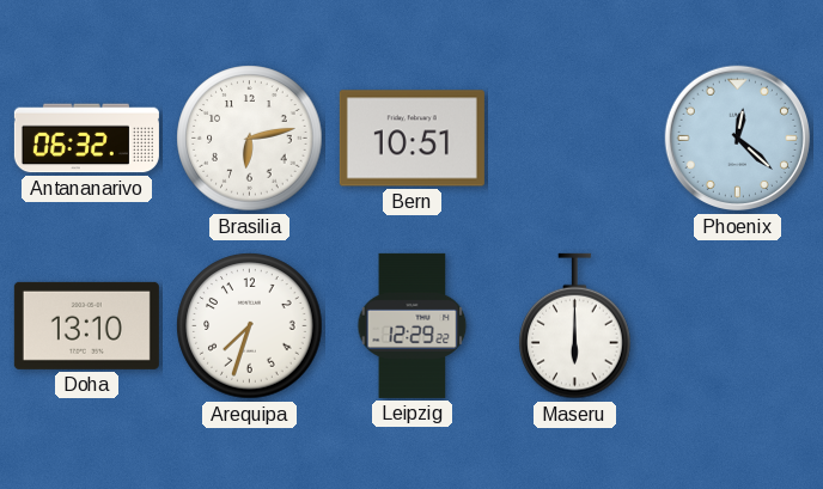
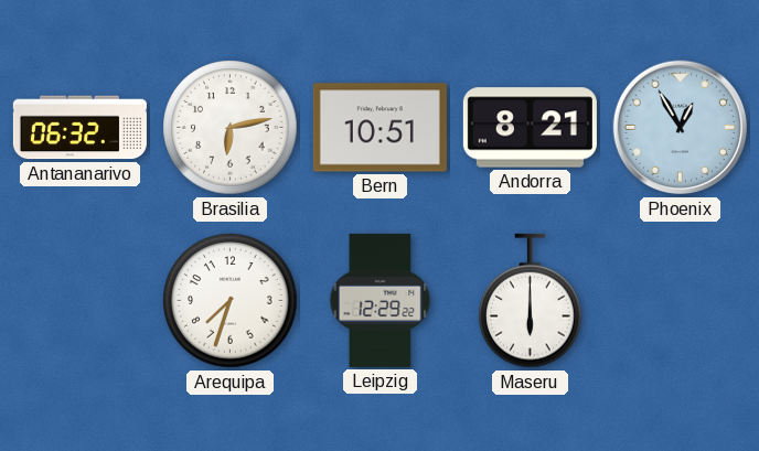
Andorra: none -> 8:21 (530, 128)
Phoenix: 12:22 -> 12:55 (681, 128)
Doha: 13:10 -> none (86, 325)
